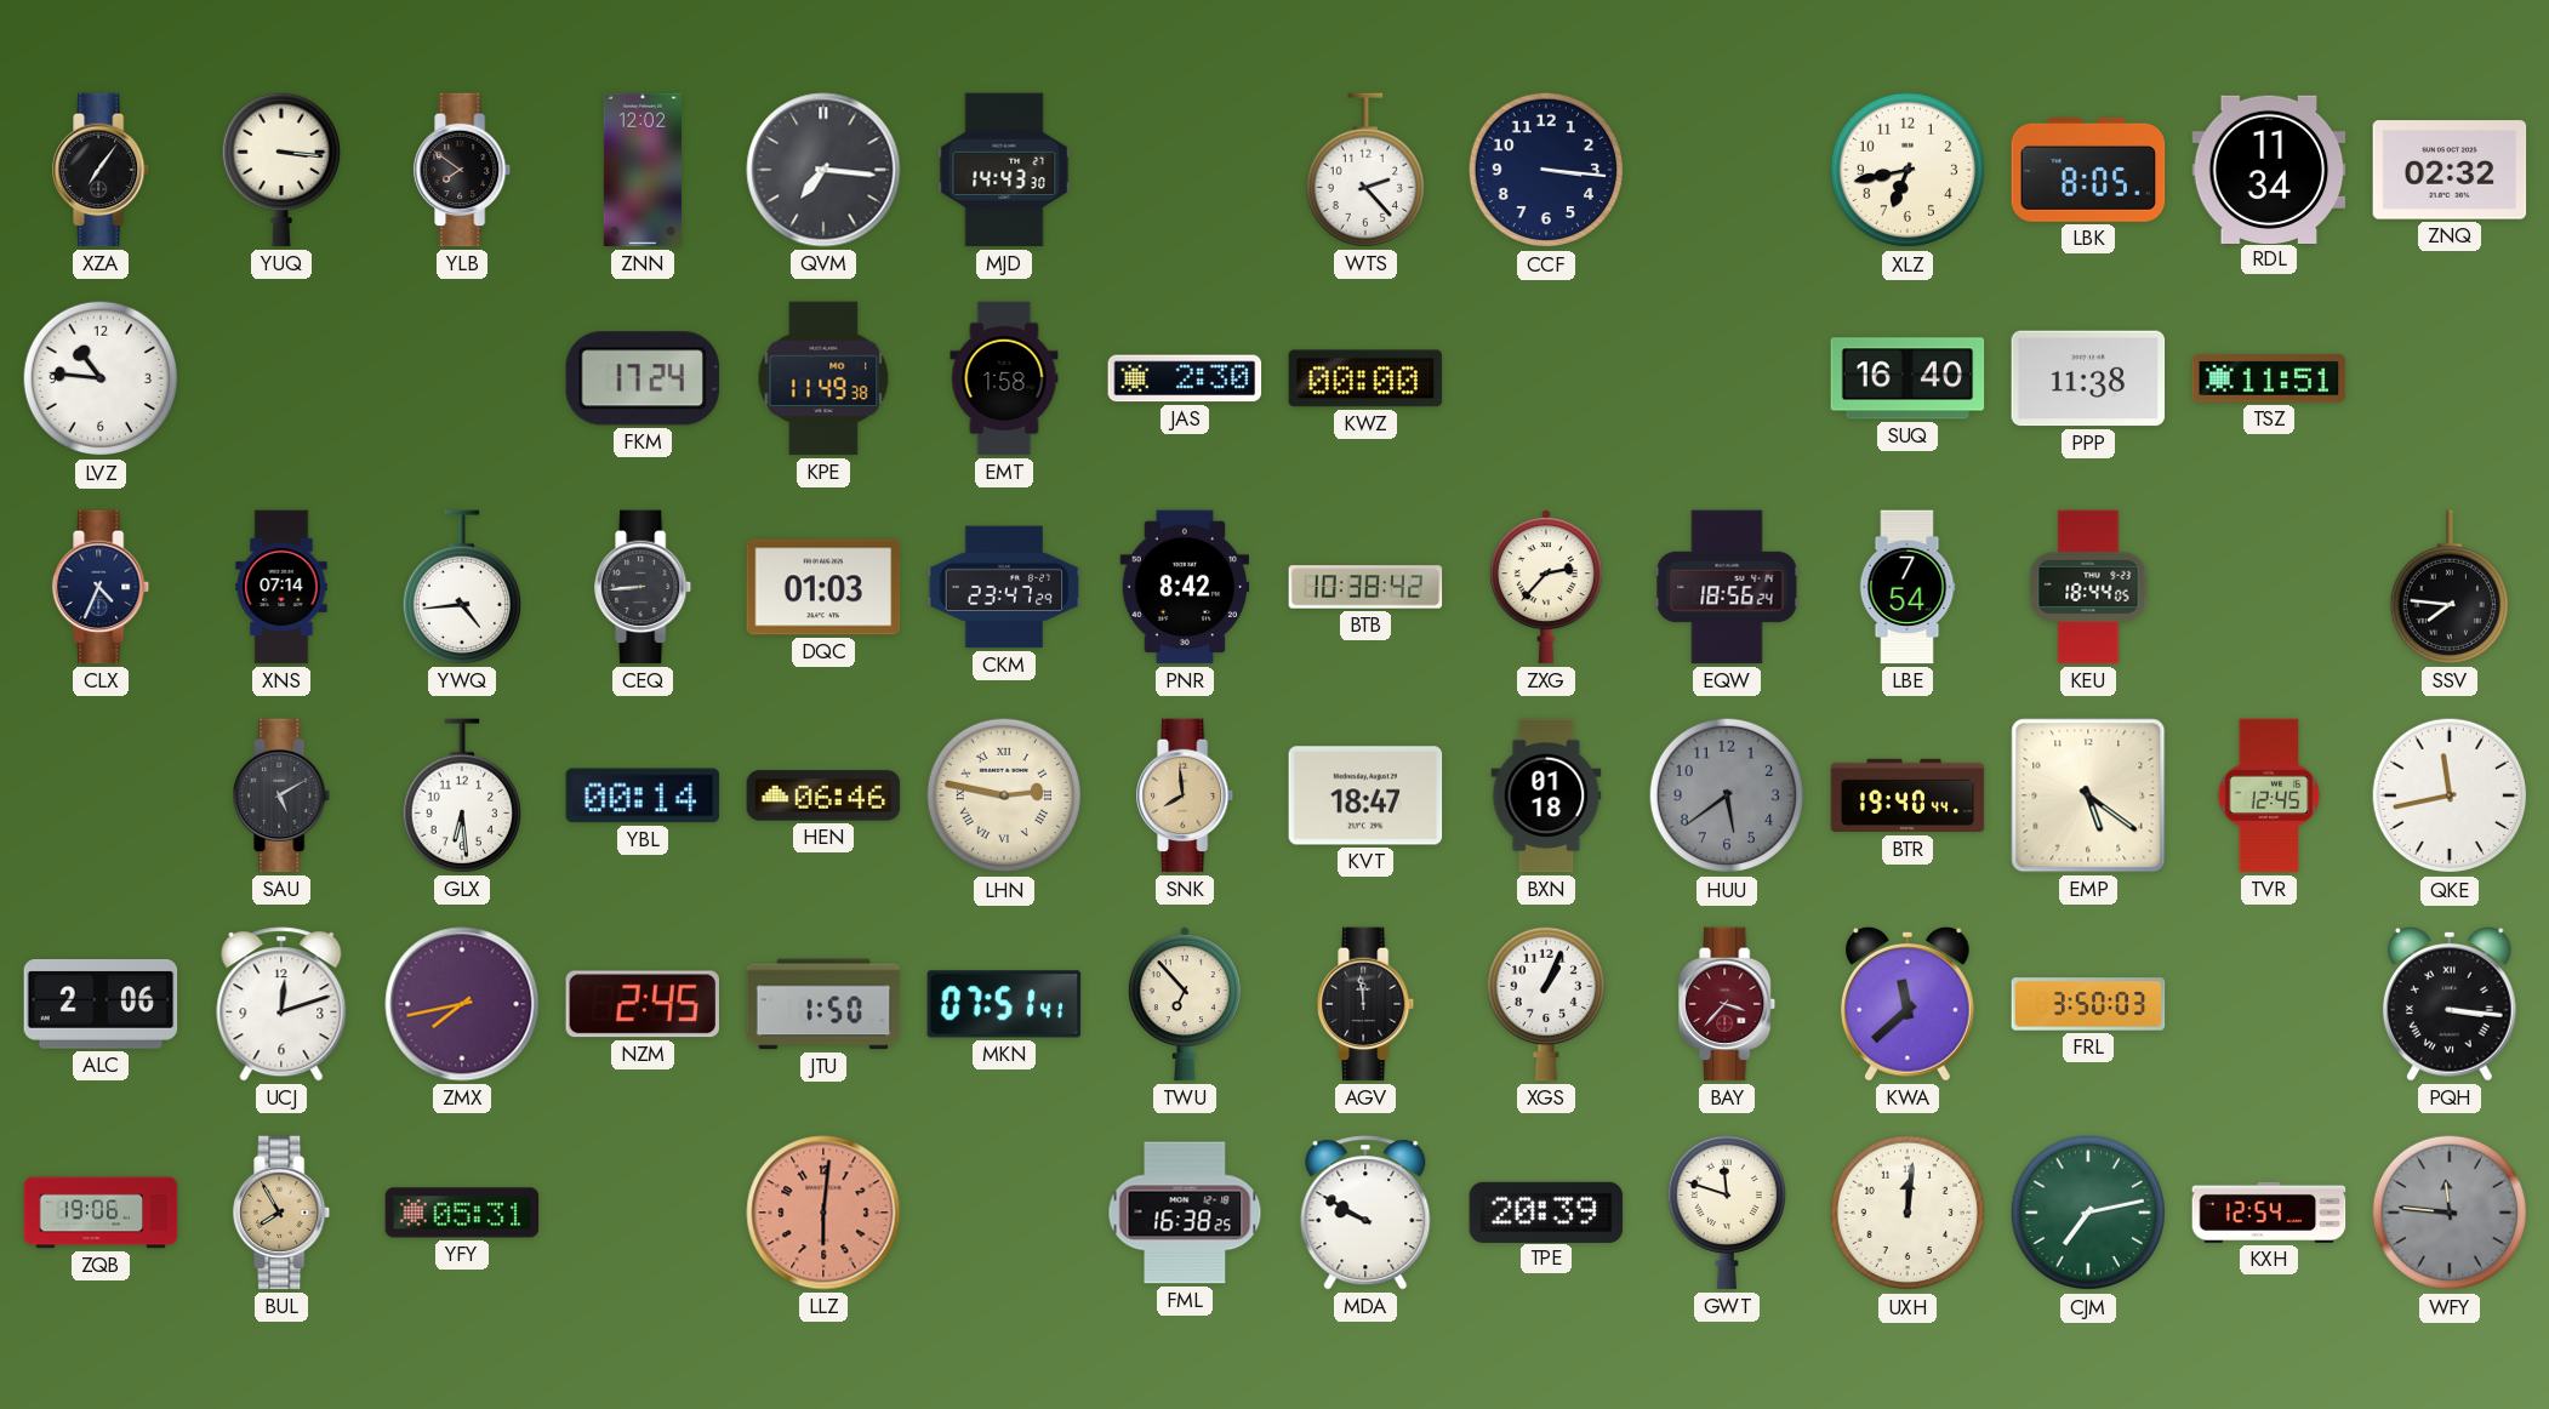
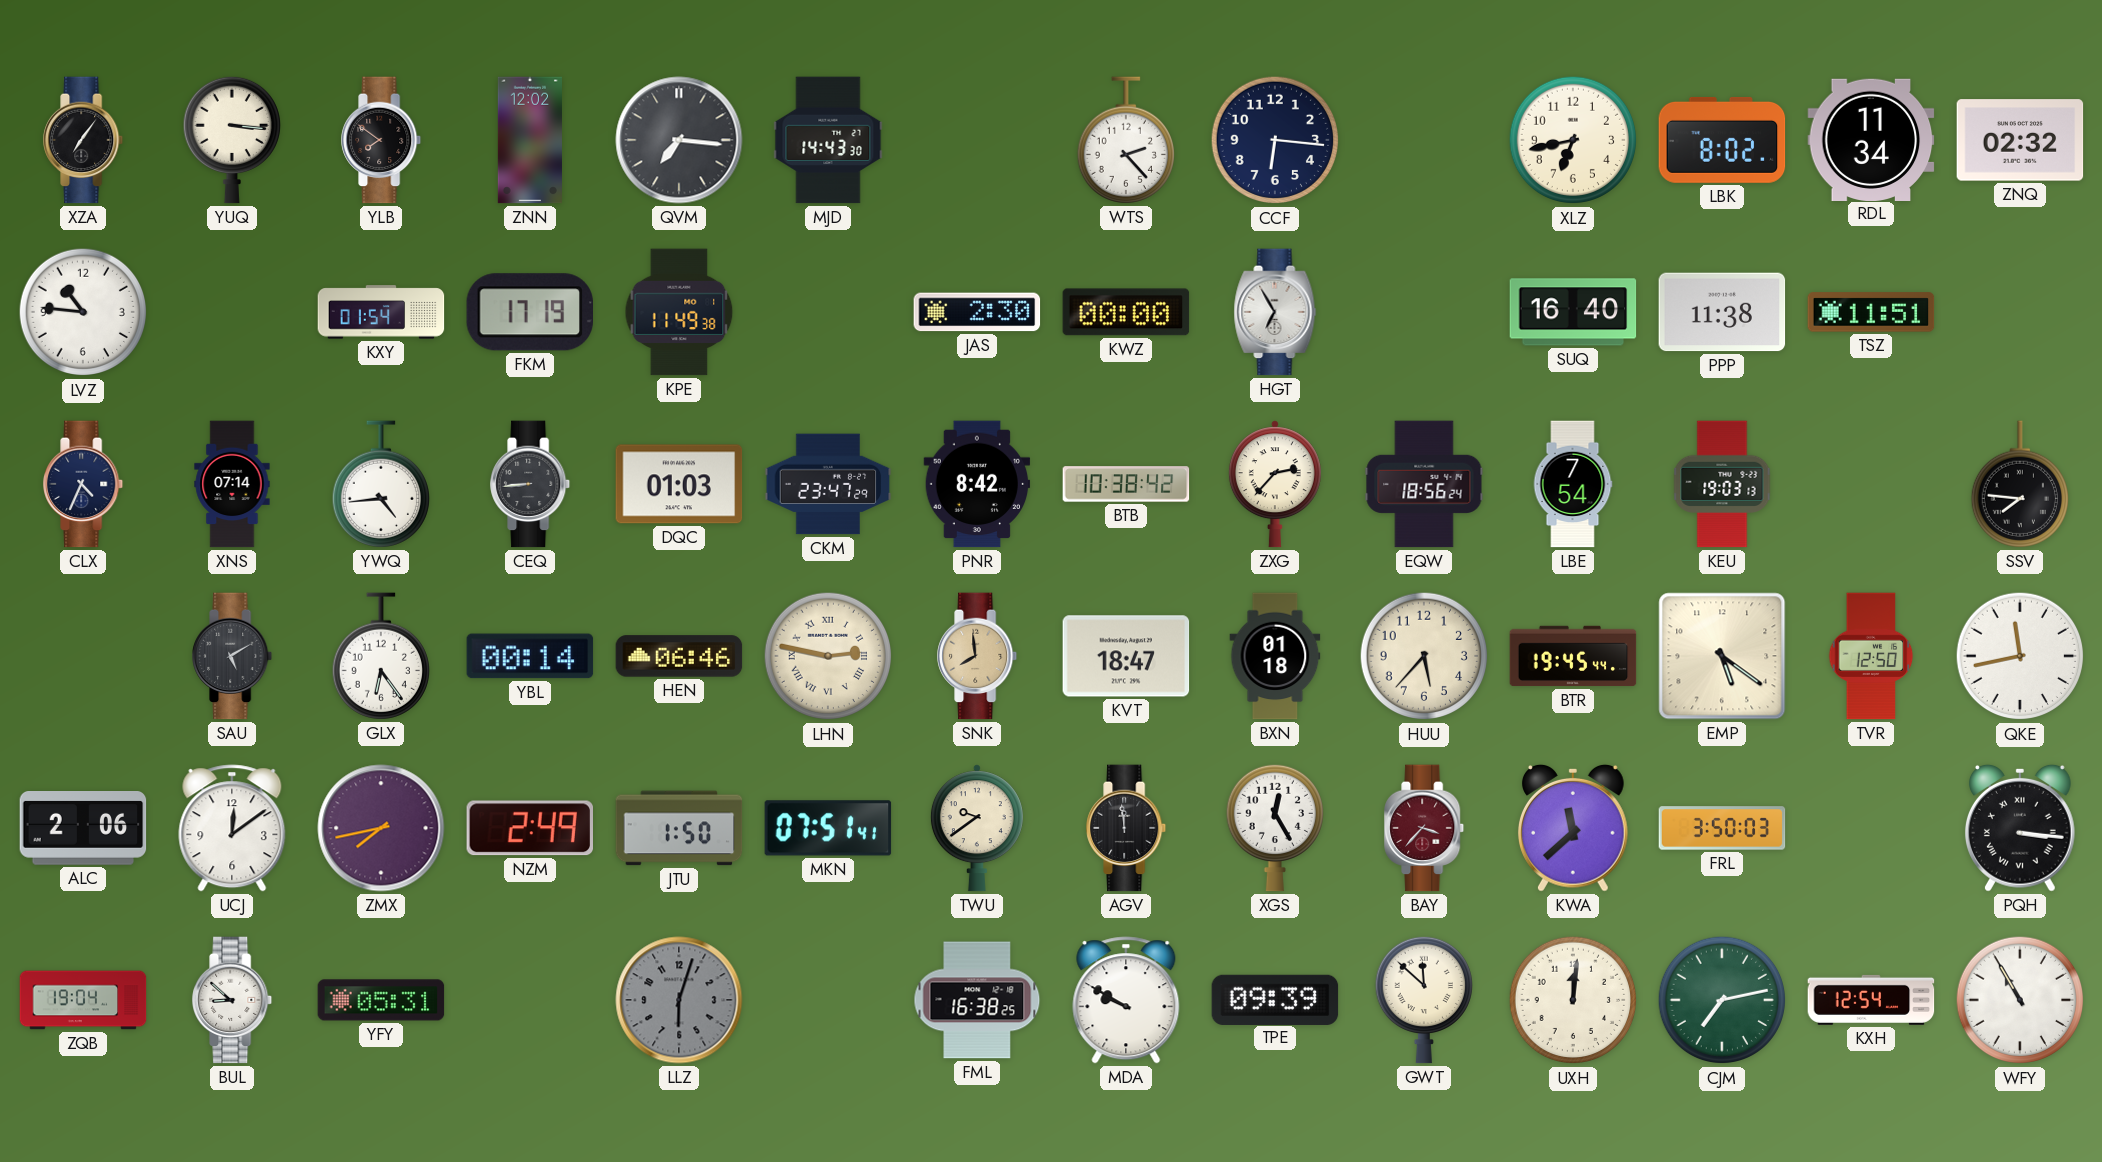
CCF: 3:16 -> 6:16 (1275, 140)
LBK: 8:05 -> 8:02 (1722, 140)
KXY: none -> 01:54 (381, 312)
FKM: 17:24 -> 17:19 (529, 312)
EMT: 1:58 -> none (1004, 378)
HGT: none -> 6:55 (1275, 312)
KEU: 18:44 -> 19:03 (1722, 484)
GLX: 6:29 -> 6:24 (381, 656)
HUU: 5:39 -> 5:37 (1424, 656)
HUU dial: grey -> cream (1424, 656)
BTR: 19:40 -> 19:45 (1573, 656)
TVR: 12:45 -> 12:50 (1871, 656)
UCJ: 12:12 -> 12:09 (232, 828)
NZM: 2:45 -> 2:49 (529, 828)
TWU: 6:53 -> 9:39 (977, 828)
XGS: 1:04 -> 12:25 (1275, 828)
ZQB: 19:06 -> 19:04 (83, 1000)
BUL: 7:55 -> 8:52 (233, 1000)
BUL dial: champagne -> white (233, 1000)
LLZ: 6:01 -> 6:03 (679, 1000)
LLZ dial: salmon -> grey (679, 1000)
TPE: 20:39 -> 09:39 (1275, 999)
GWT: 11:48 -> 11:52 (1424, 1000)
WFY: 11:46 -> 10:55 (2020, 1000)
WFY dial: grey -> white (2020, 1000)
